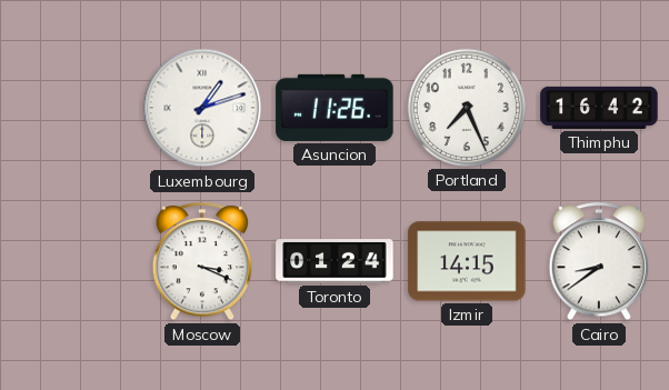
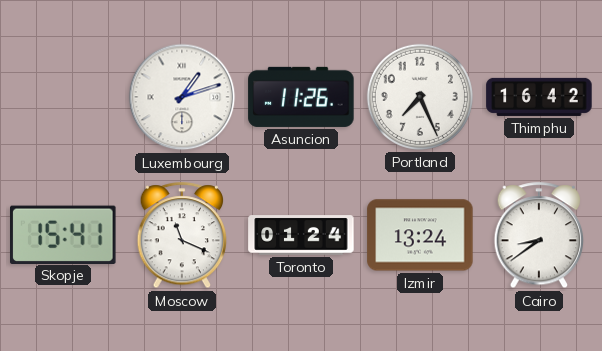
Skopje: none -> 15:41 (64, 234)
Moscow: 3:19 -> 11:19 (182, 236)
Izmir: 14:15 -> 13:24 (420, 235)
